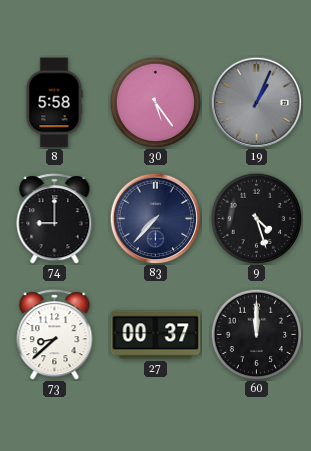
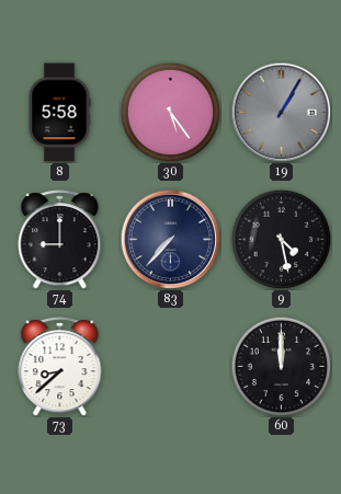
19: 1:04 -> 1:05 (281, 112)
9: 4:27 -> 4:28 (281, 239)
27: 00:37 -> none (156, 335)
